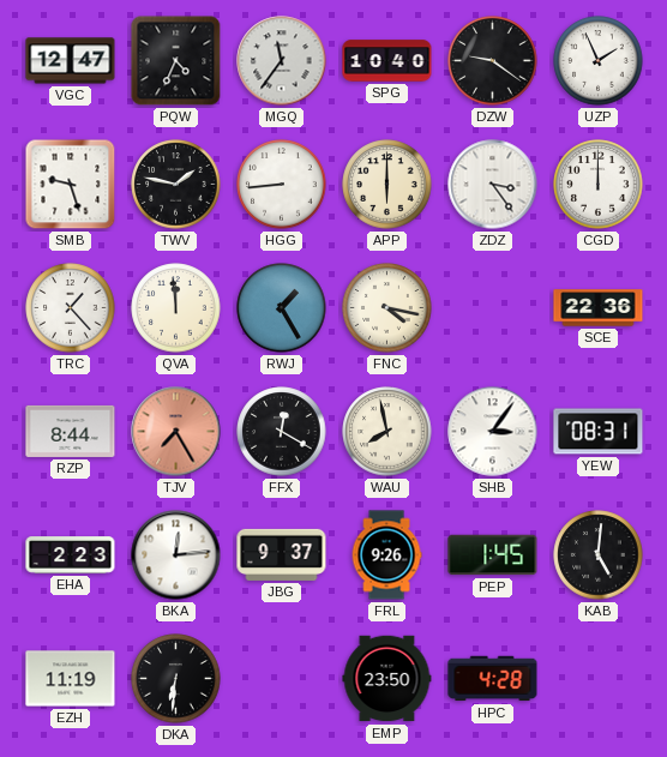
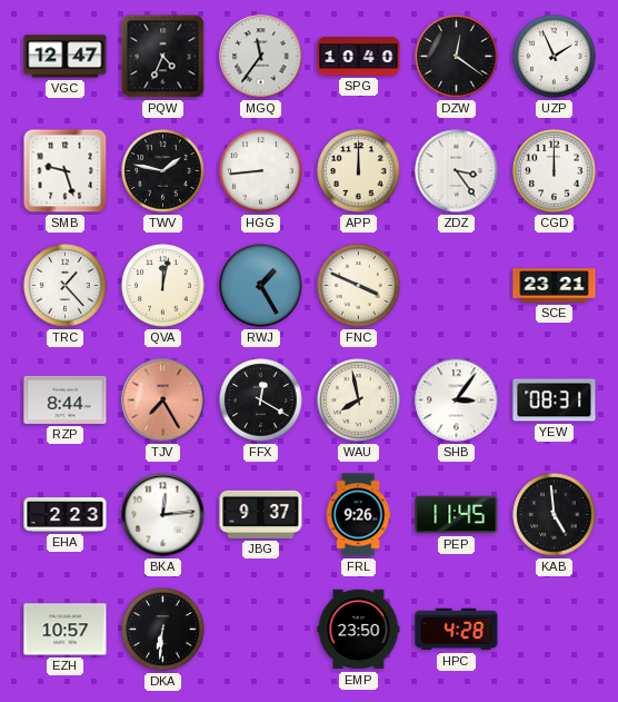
DZW: 9:21 -> 12:21 (457, 57)
APP: 6:00 -> 12:00 (359, 171)
QVA: 11:59 -> 12:02 (163, 286)
FNC: 4:17 -> 3:49 (359, 286)
SCE: 22:36 -> 23:21 (555, 286)
PEP: 1:45 -> 11:45 (457, 515)
KAB: 5:01 -> 4:59 (555, 515)
EZH: 11:19 -> 10:57 (66, 630)
